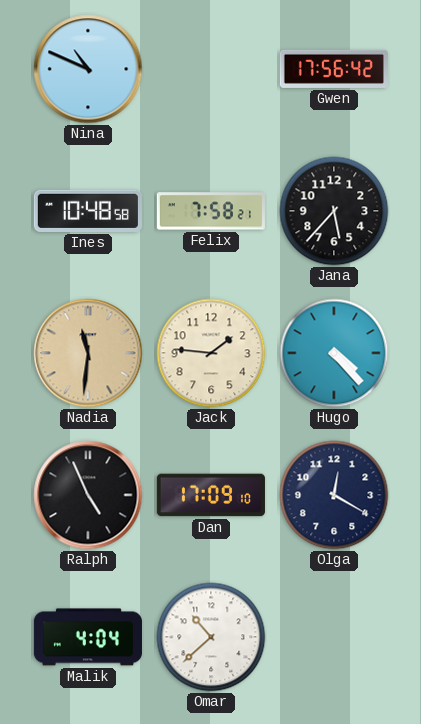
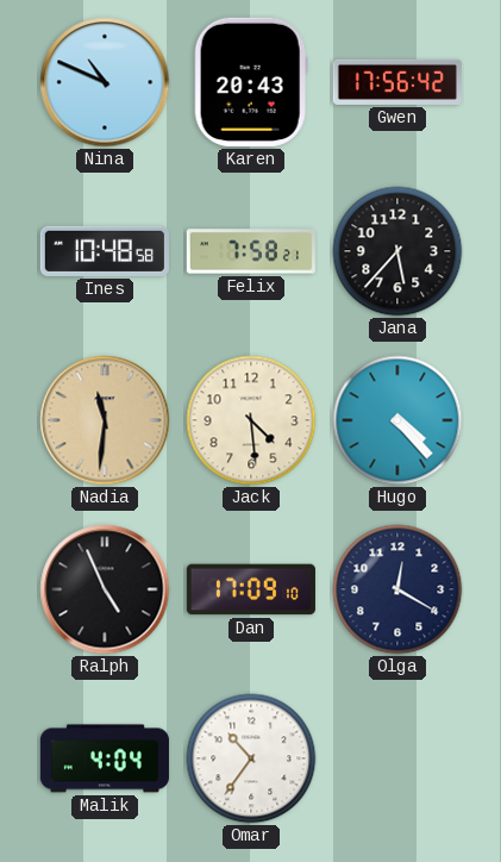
Karen: none -> 20:43 (251, 82)
Jack: 1:46 -> 4:29 (251, 420)
Omar: 10:38 -> 10:36 (251, 758)
